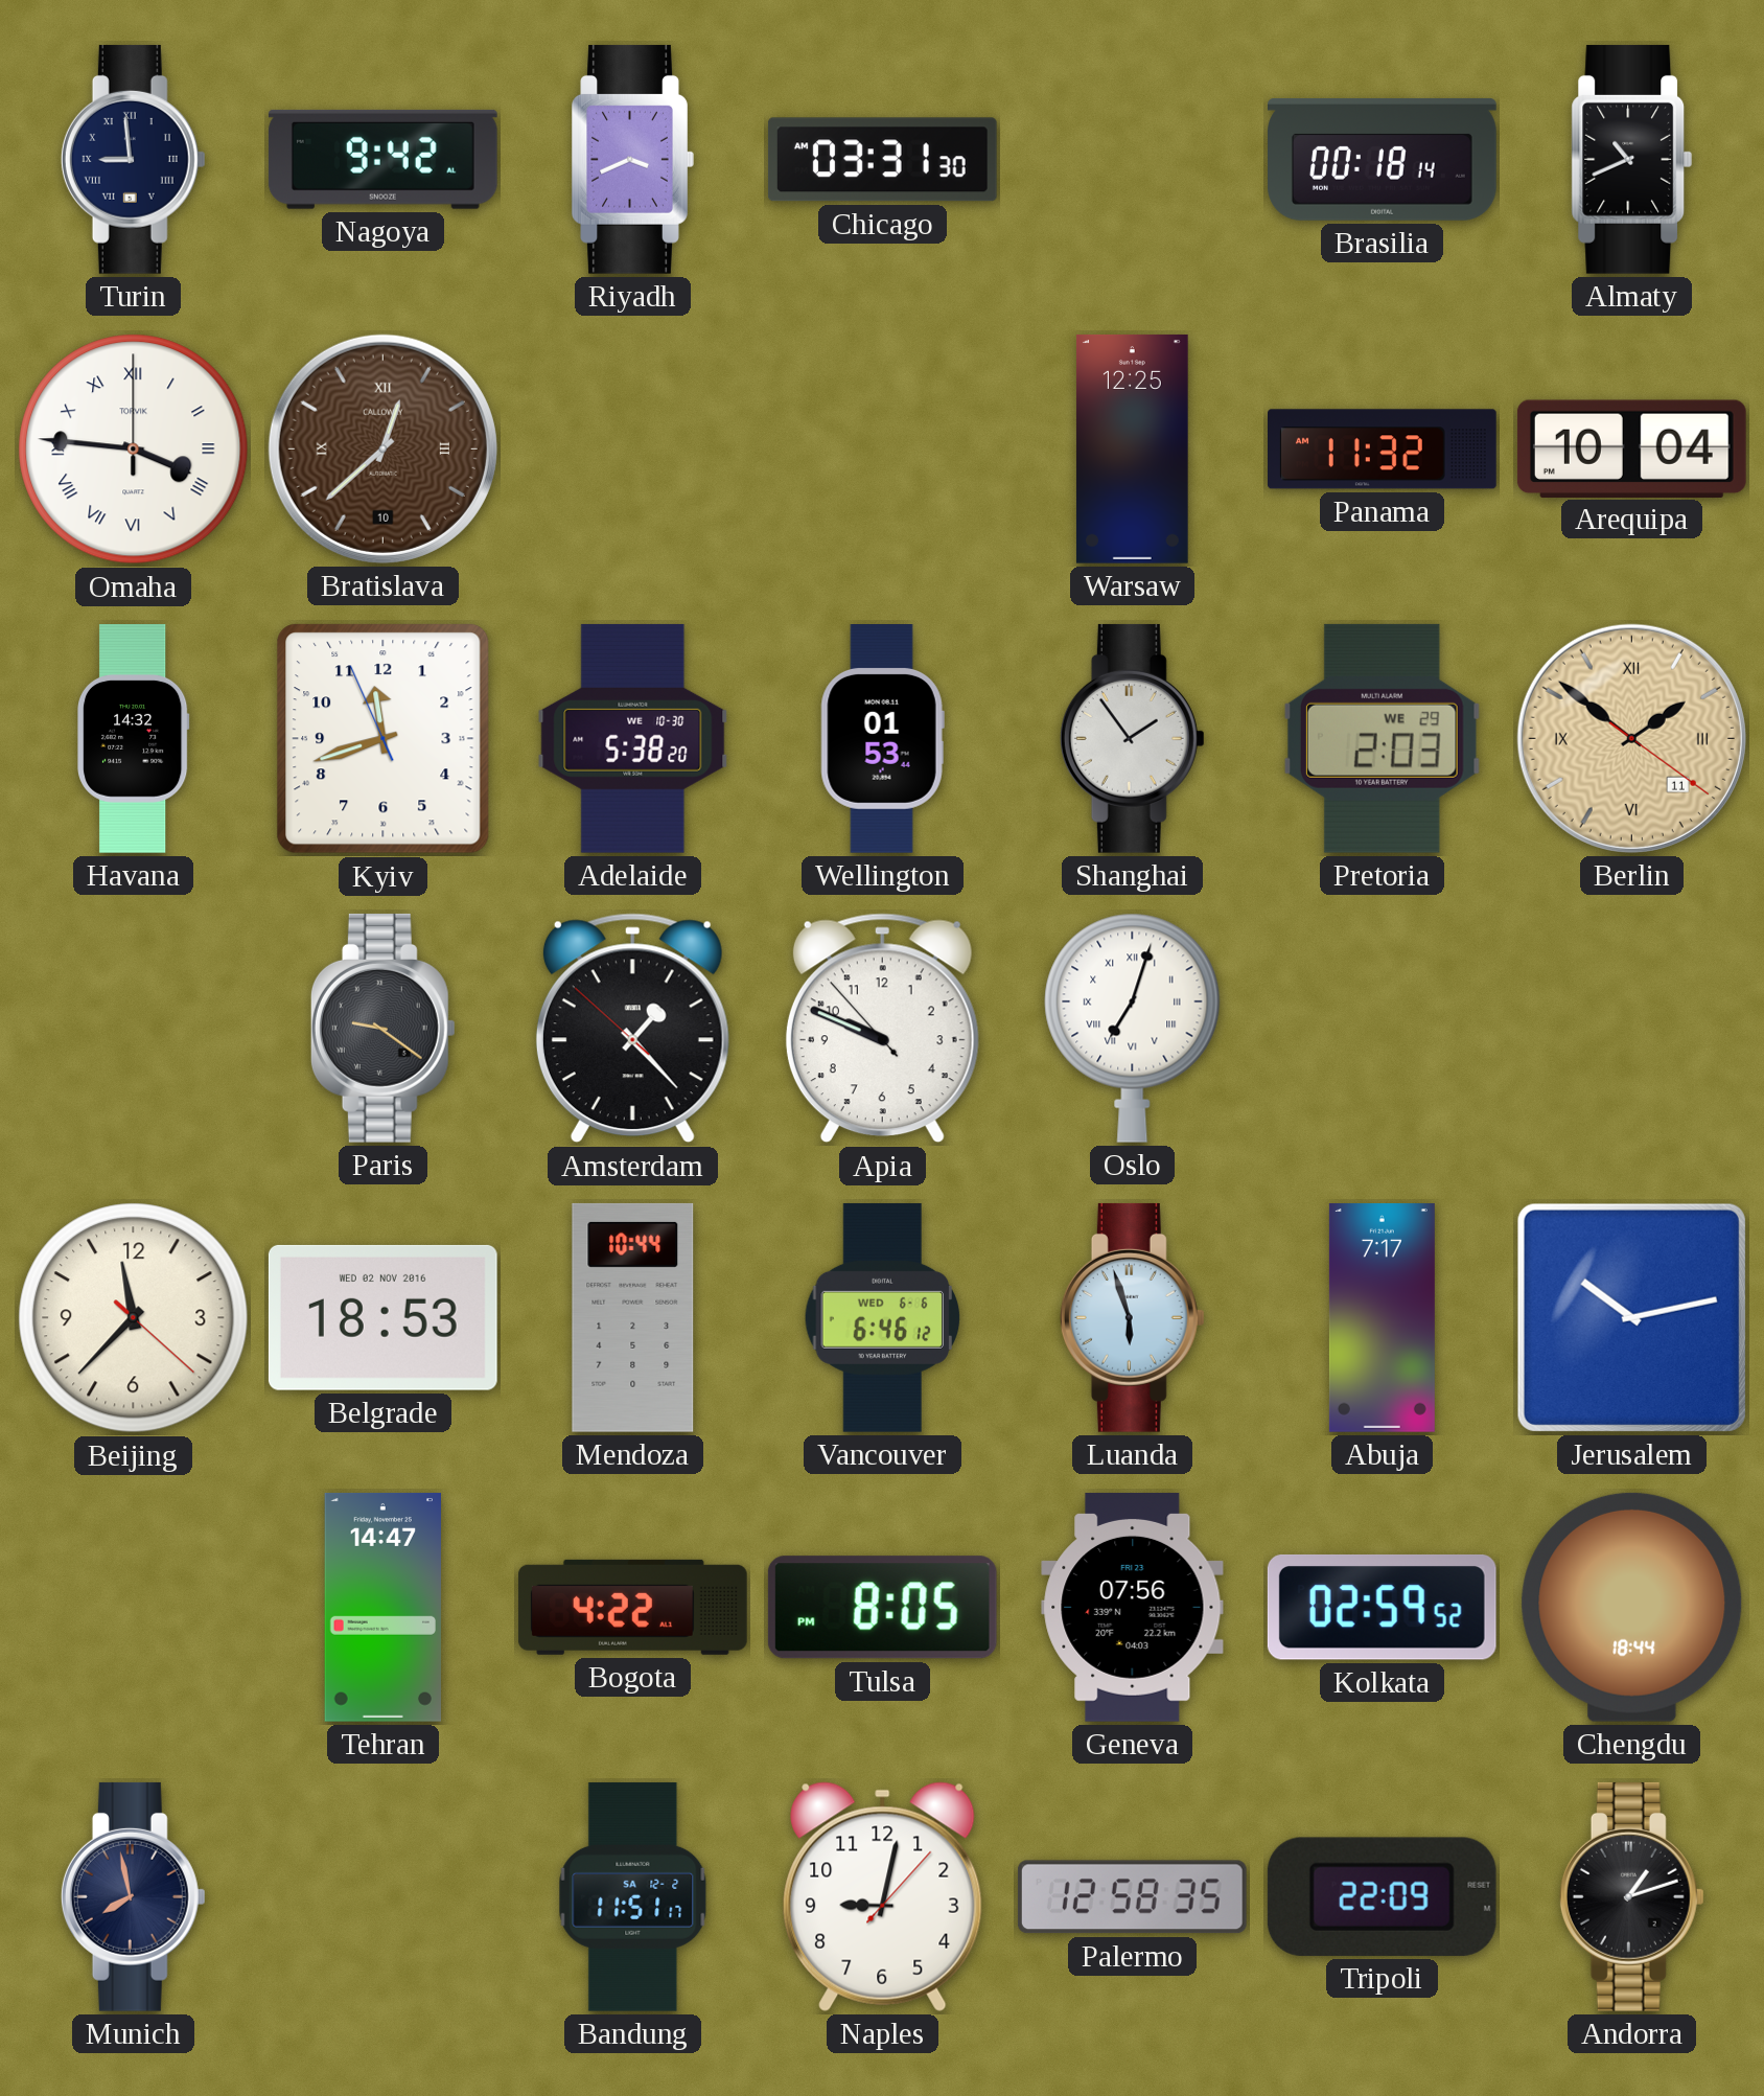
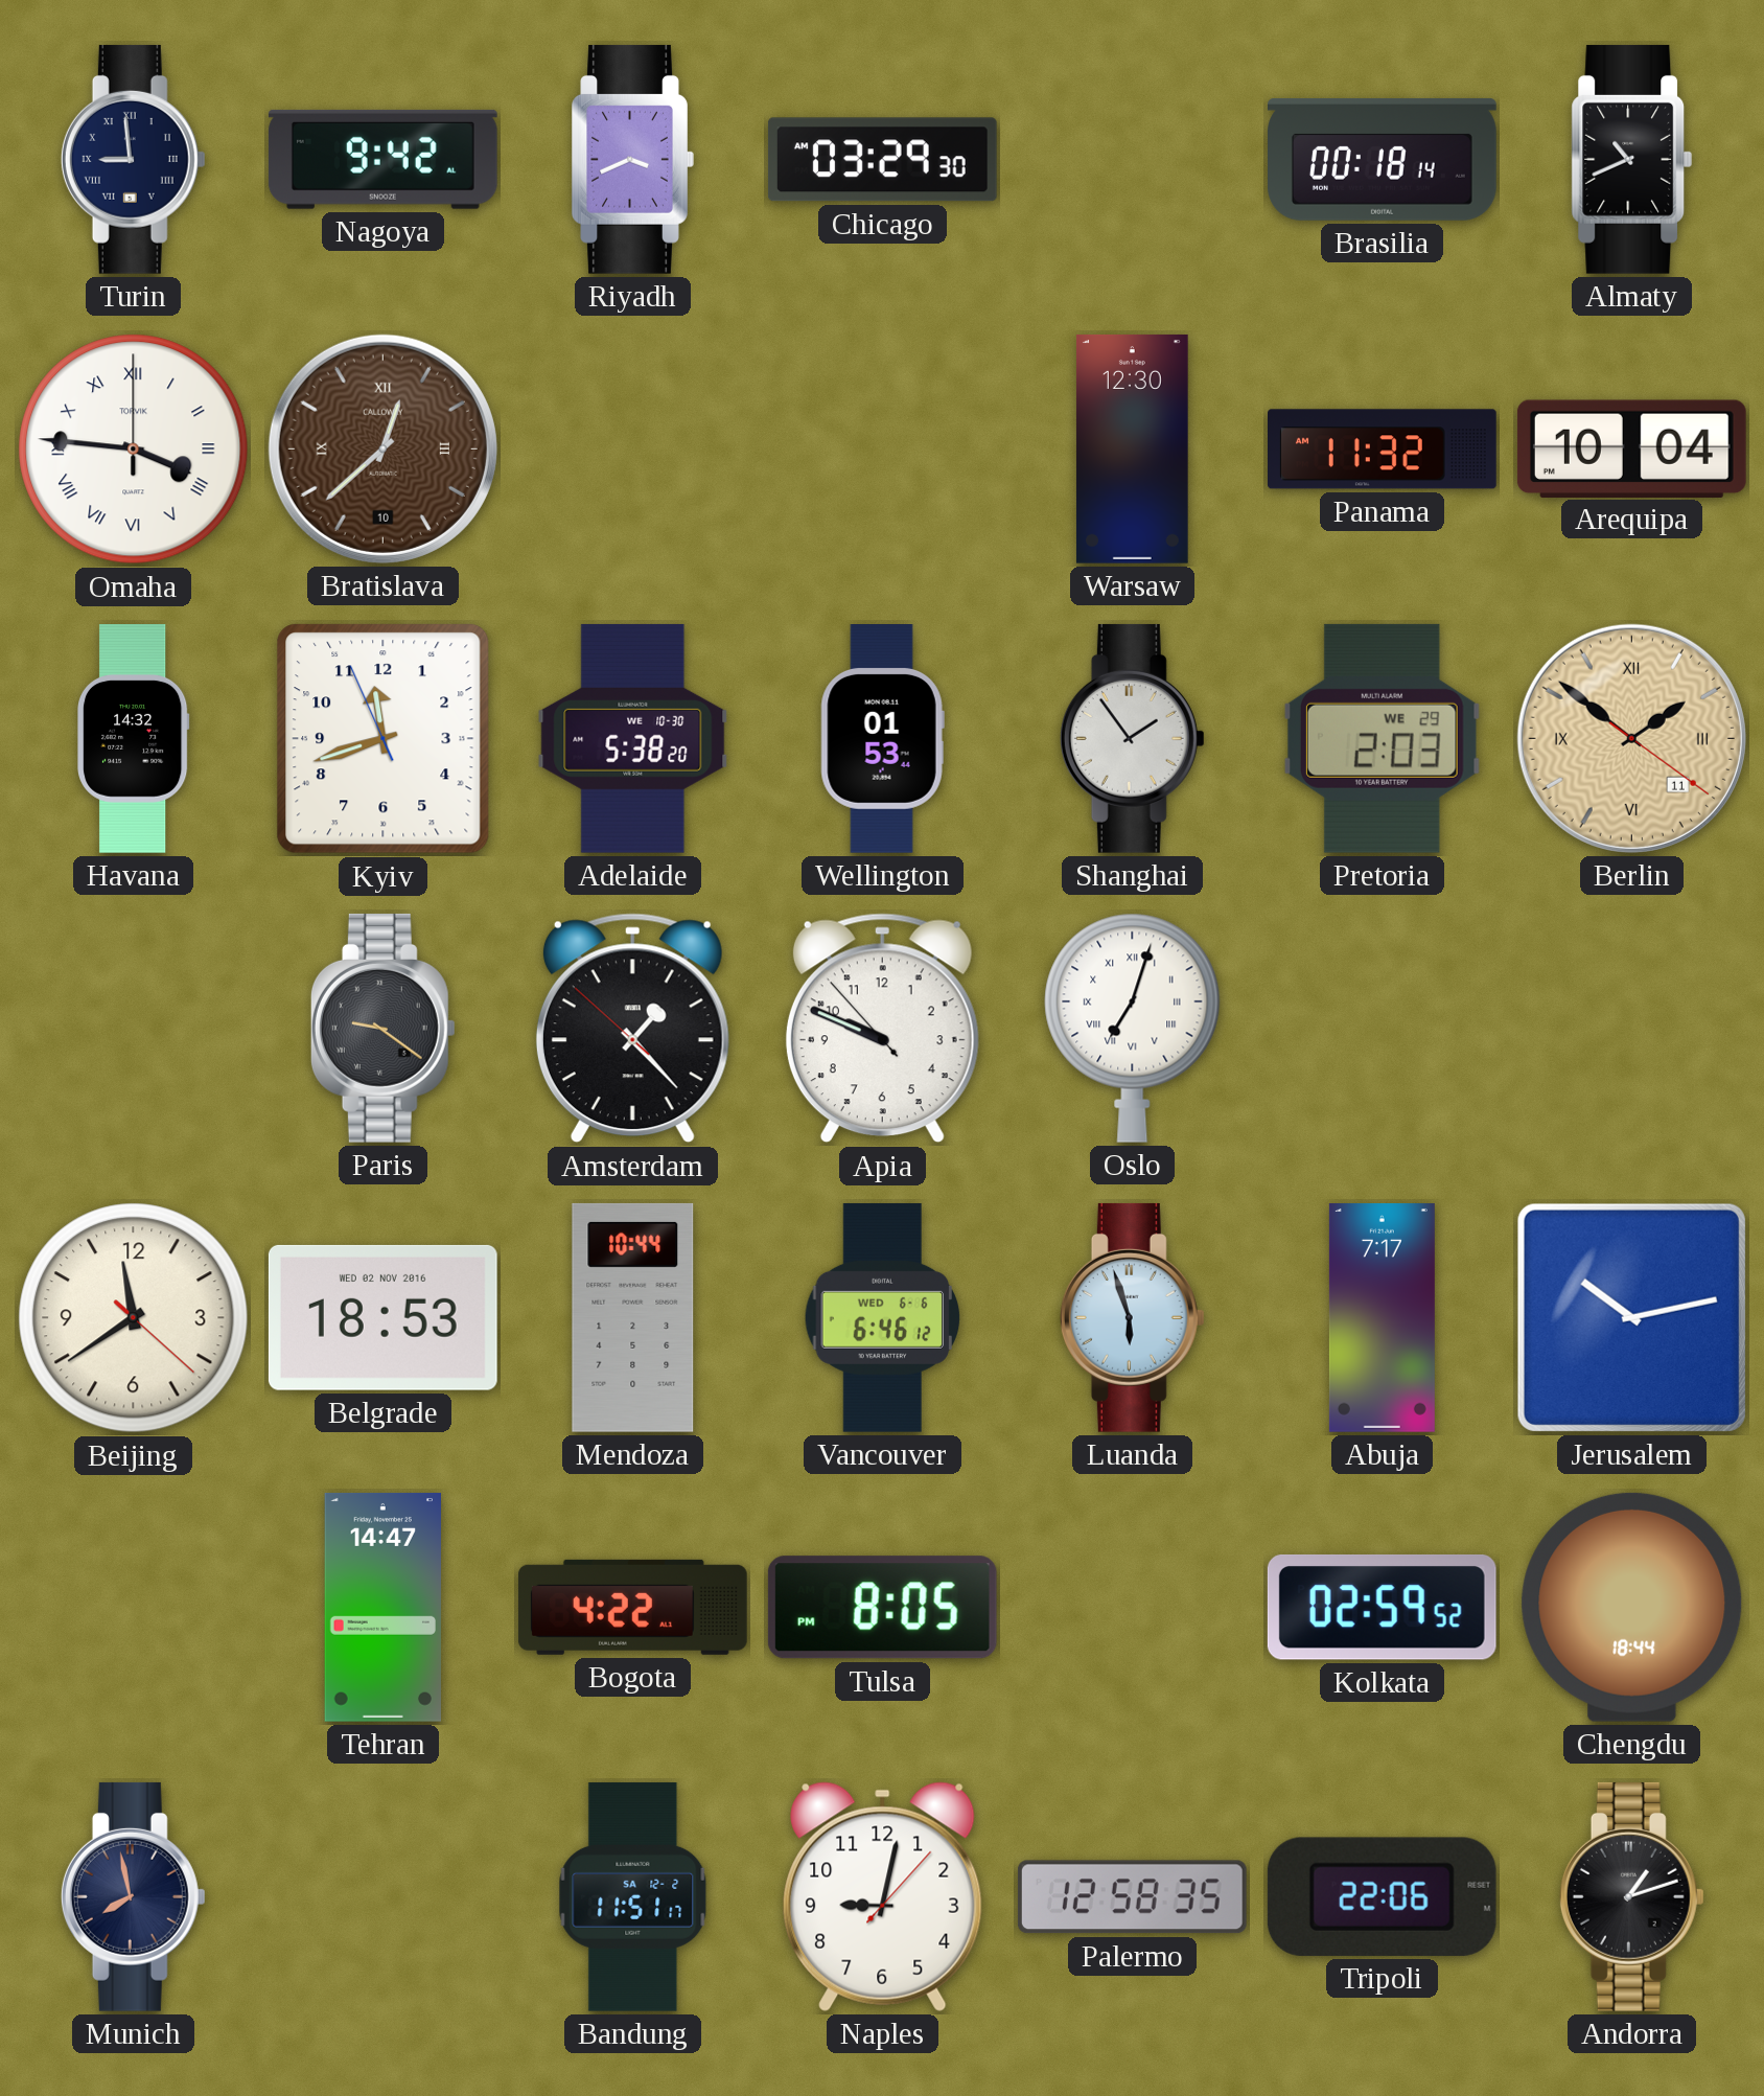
Chicago: 03:31 -> 03:29 (882, 160)
Warsaw: 12:25 -> 12:30 (1133, 448)
Beijing: 11:37 -> 11:39 (134, 1318)
Geneva: 07:56 -> none (1133, 1607)
Tripoli: 22:09 -> 22:06 (1382, 1896)
